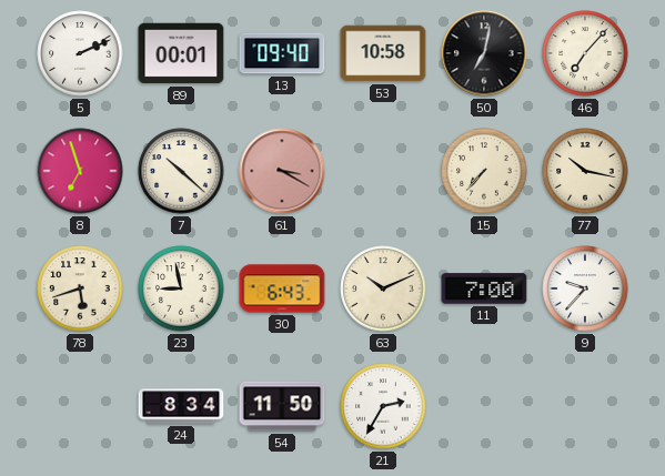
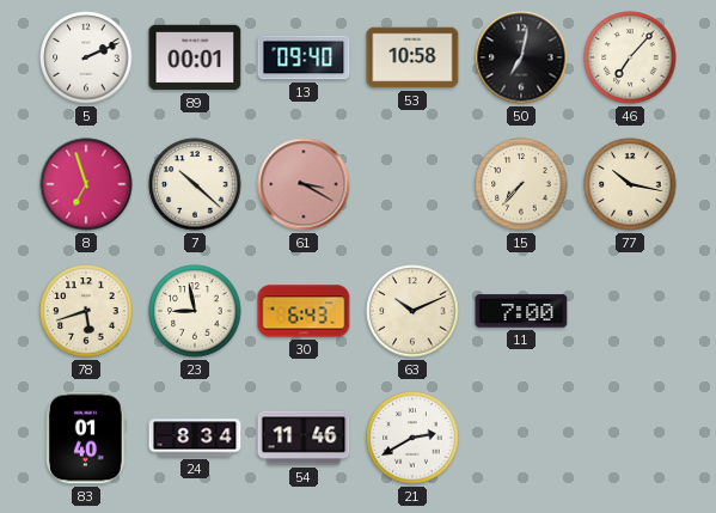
9: 9:37 -> none (585, 288)
83: none -> 01:40 (86, 438)
54: 11:50 -> 11:46 (304, 438)
21: 2:35 -> 2:40 (412, 438)
